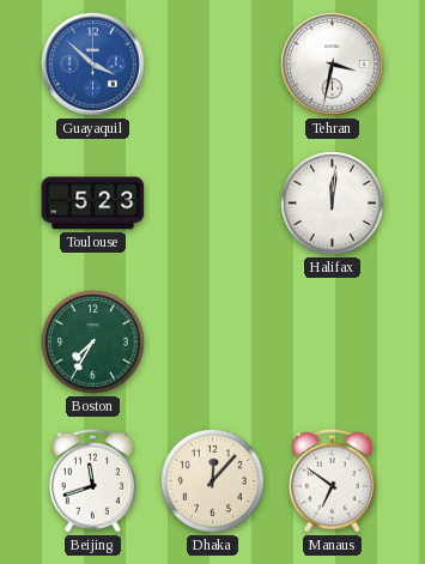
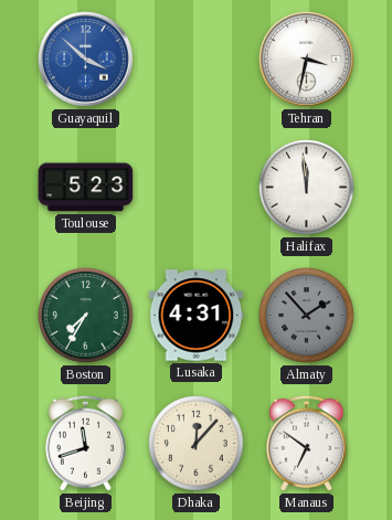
Halifax: 12:01 -> 11:59 (307, 188)
Lusaka: none -> 4:31 (197, 316)
Almaty: none -> 1:53 (307, 316)
